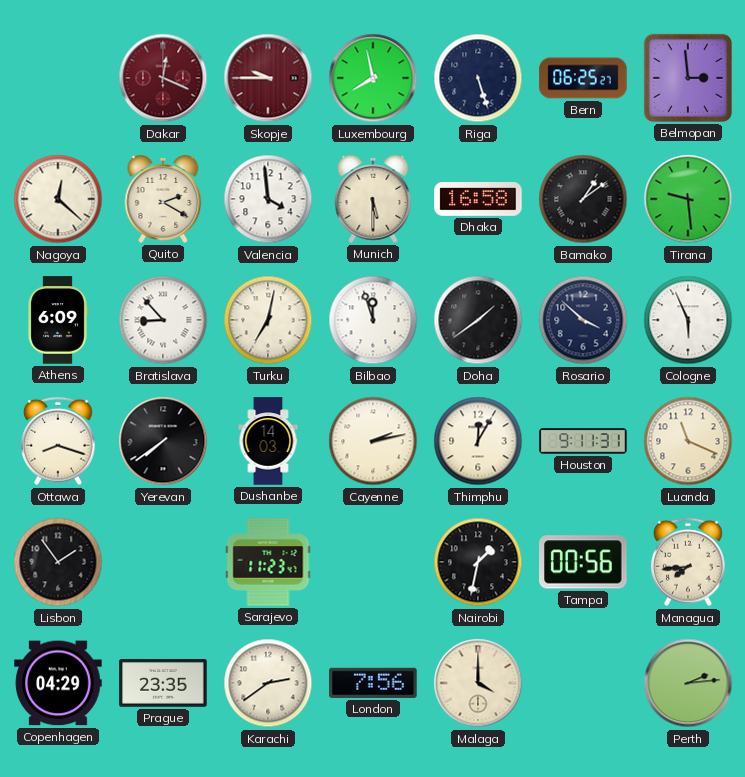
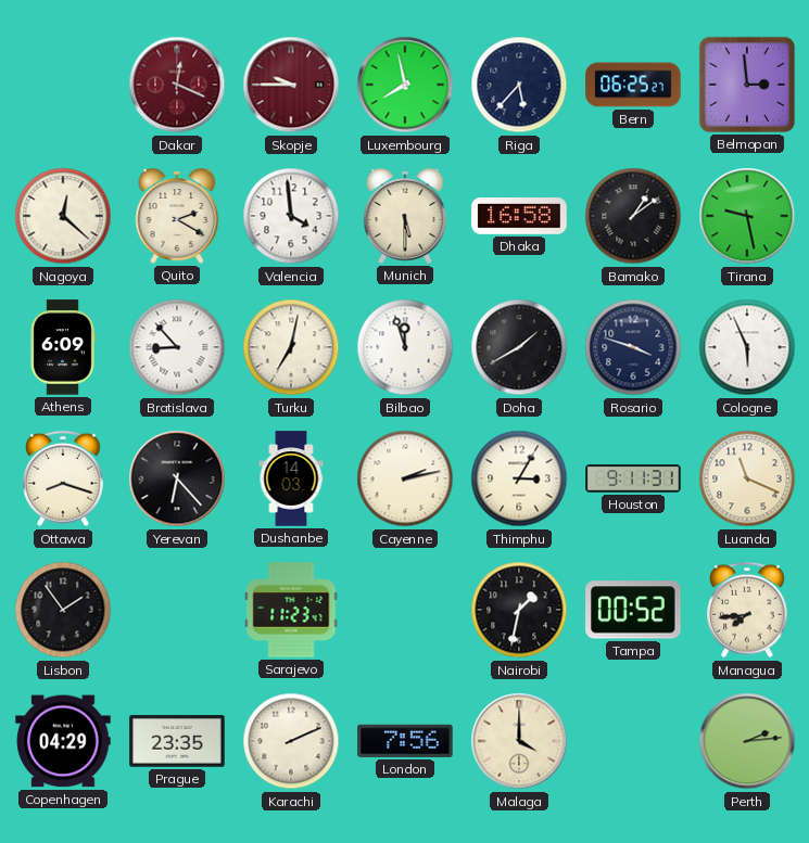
Riga: 5:27 -> 5:37 (519, 85)
Tirana: 9:29 -> 9:28 (747, 216)
Doha: 1:39 -> 1:40 (519, 347)
Rosario: 3:52 -> 3:48 (633, 347)
Yerevan: 7:39 -> 6:23 (177, 478)
Thimphu: 12:05 -> 3:05 (519, 478)
Tampa: 00:56 -> 00:52 (633, 610)
Karachi: 2:39 -> 2:11 (291, 741)
